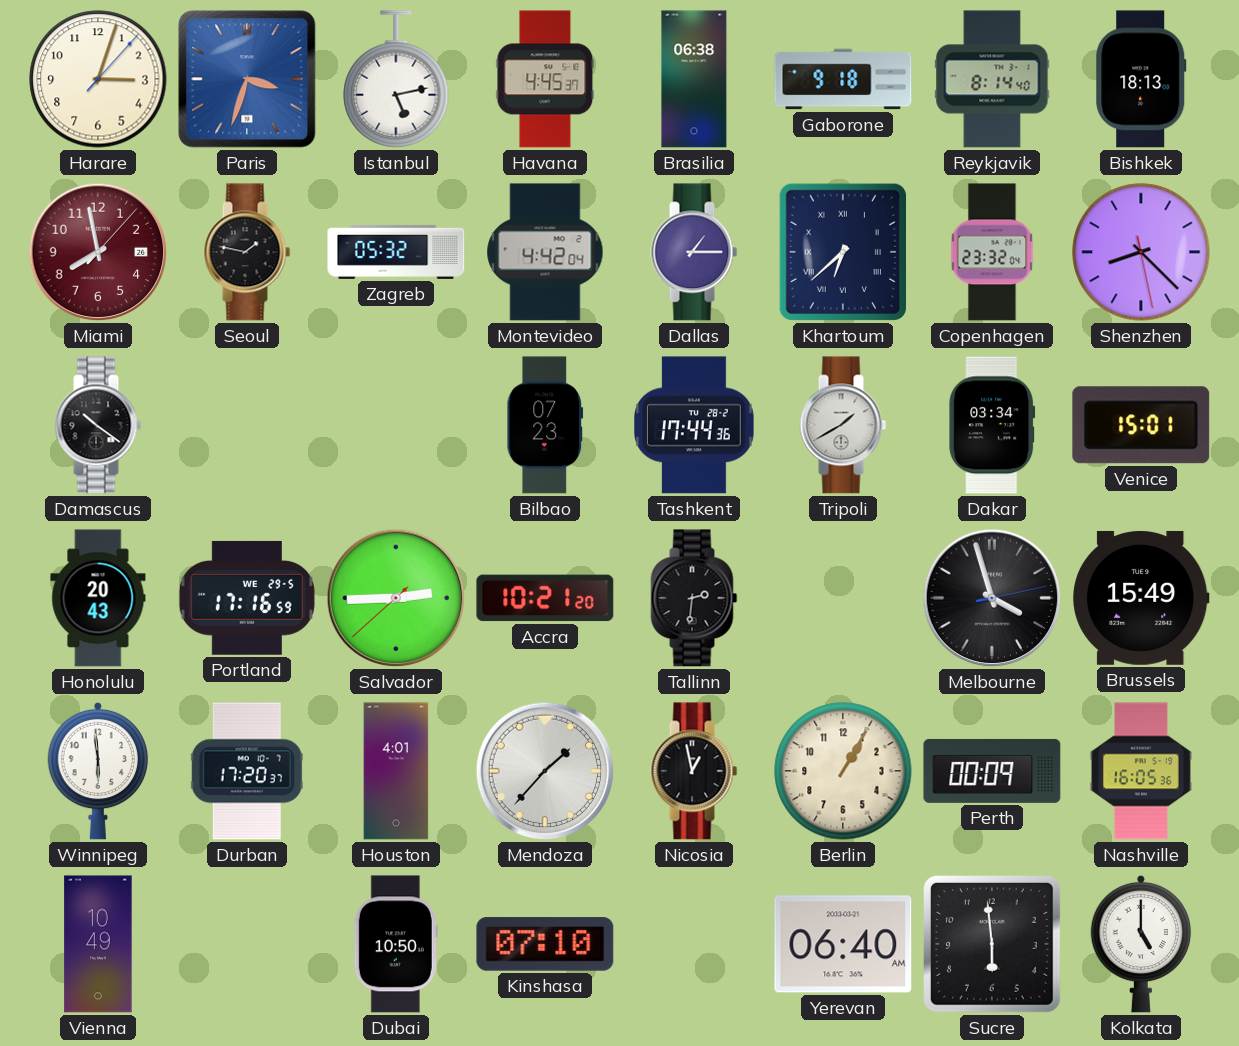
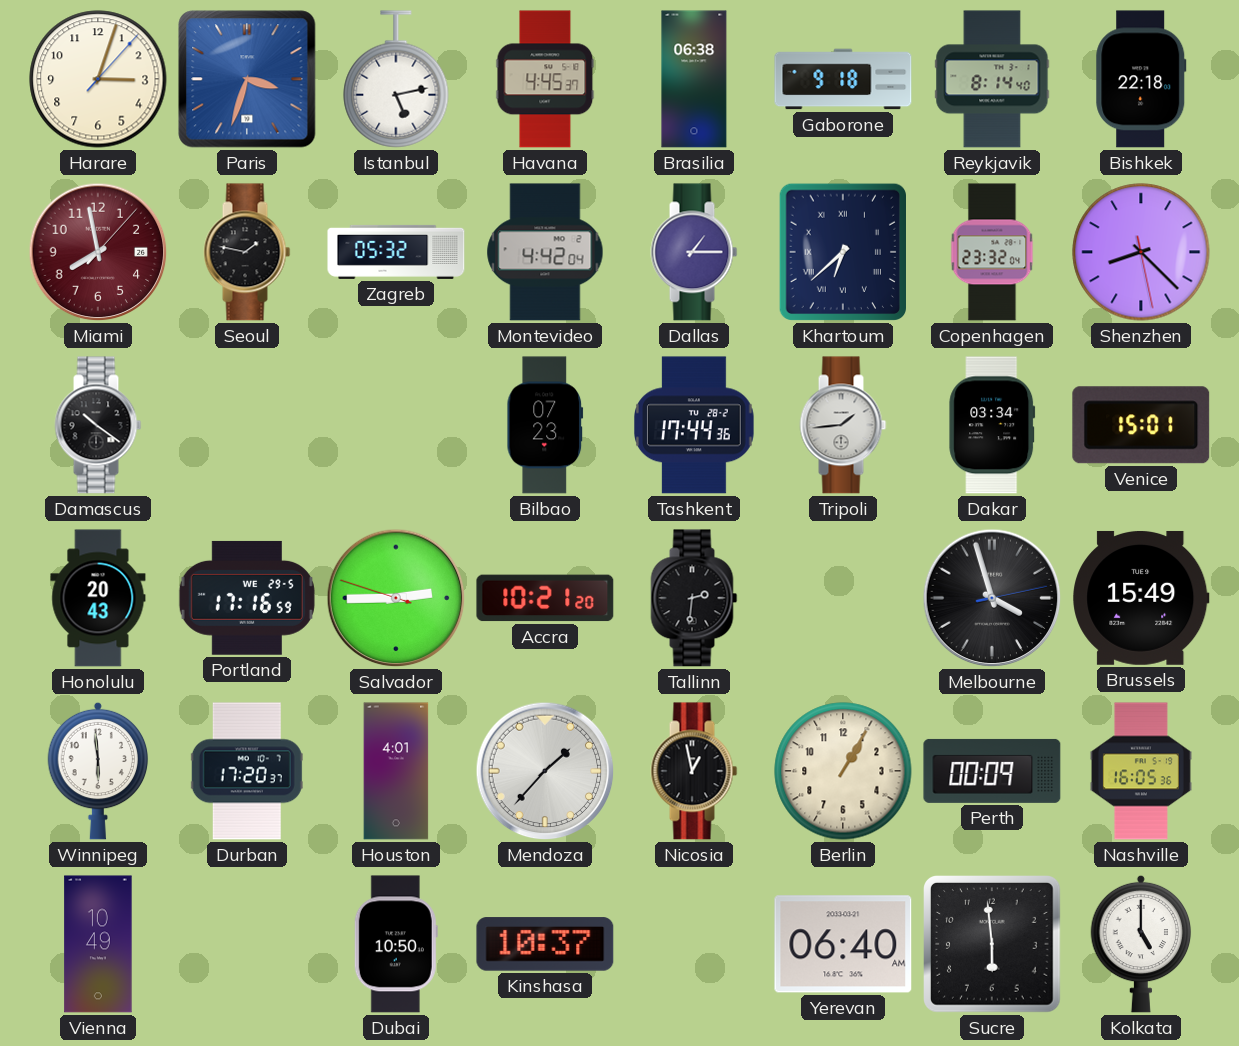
Bishkek: 18:13 -> 22:18 (1141, 79)
Tripoli: 1:40 -> 1:44 (843, 425)
Salvador: 2:44:38 -> 2:44:48 (396, 598)
Kinshasa: 07:10 -> 10:37 (545, 944)
